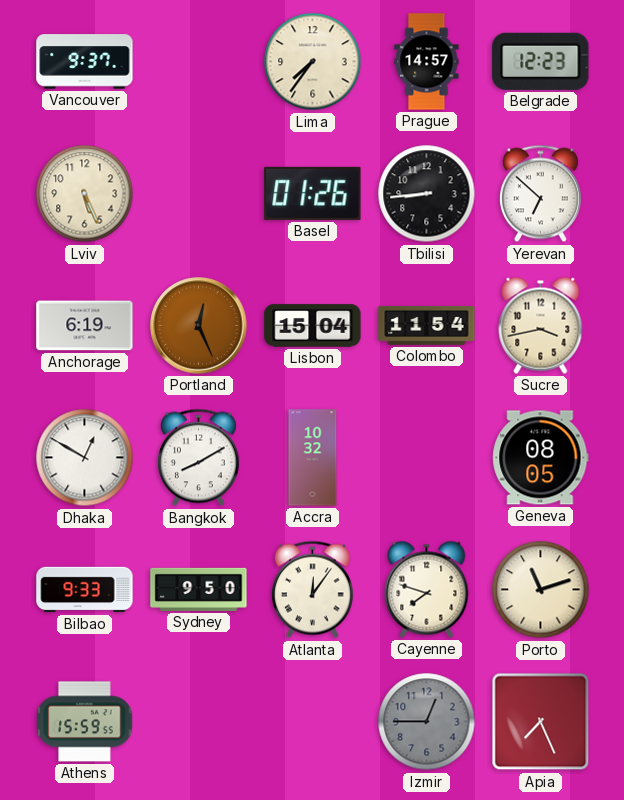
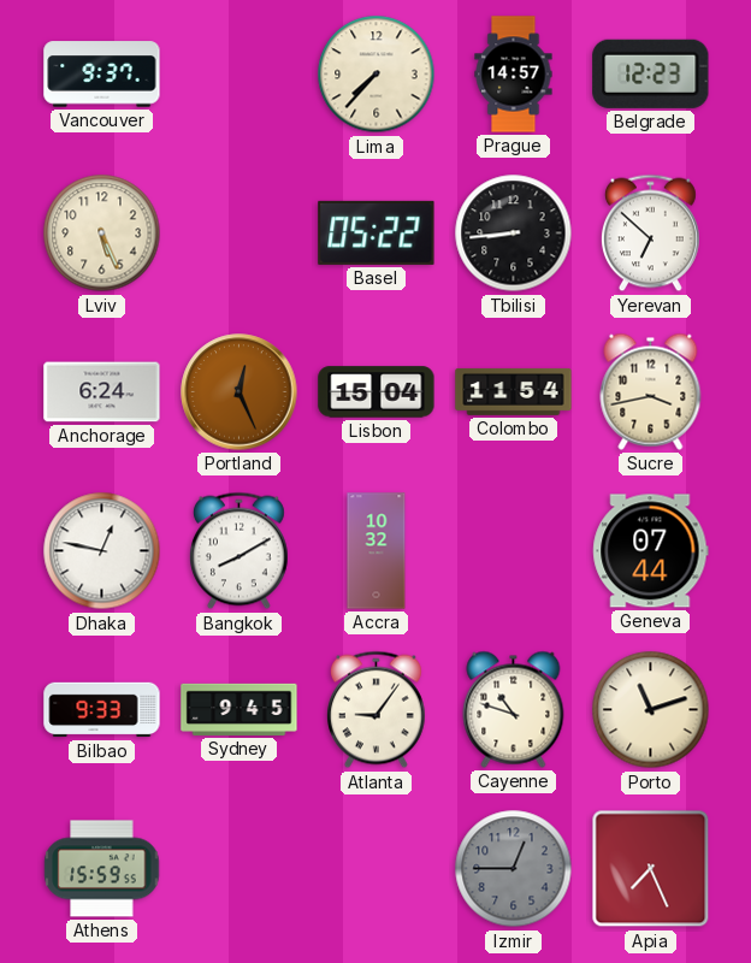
Lima: 7:36 -> 7:37 (377, 75)
Basel: 01:26 -> 05:22 (377, 232)
Anchorage: 6:19 -> 6:24 (102, 392)
Dhaka: 12:50 -> 12:47 (102, 551)
Geneva: 08:05 -> 07:44 (651, 551)
Sydney: 9:50 -> 9:45 (240, 709)
Atlanta: 12:06 -> 9:06 (375, 710)
Cayenne: 7:48 -> 10:48 (514, 709)
